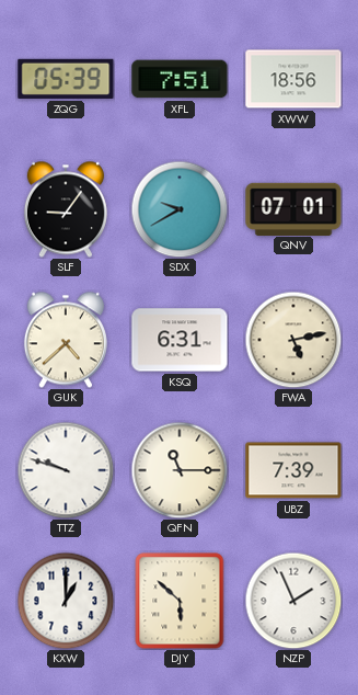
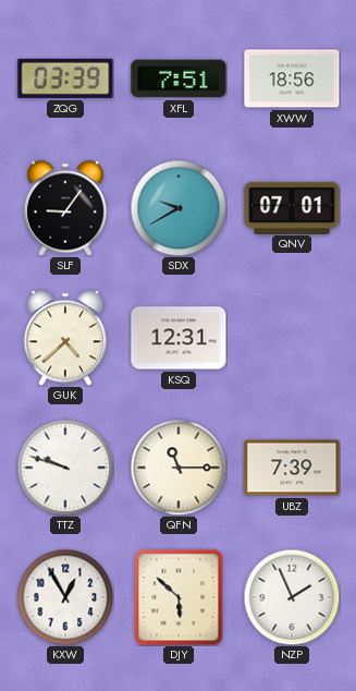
ZQG: 05:39 -> 03:39 (65, 78)
KSQ: 6:31 -> 12:31 (179, 338)
FWA: 5:13 -> none (293, 340)
KXW: 1:00 -> 12:55 (65, 597)
